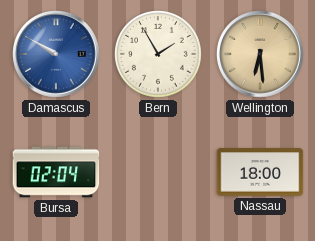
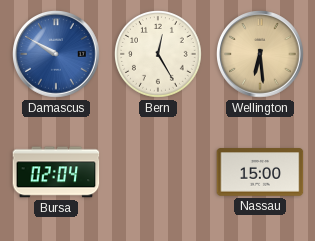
Bern: 1:55 -> 12:25 (159, 55)
Nassau: 18:00 -> 15:00 (260, 172)
